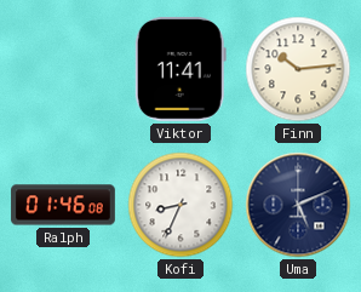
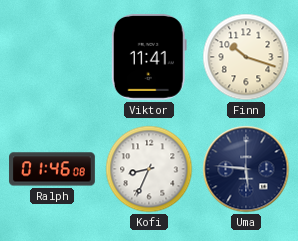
Finn: 10:14 -> 10:18 (246, 57)
Uma: 5:11 -> 5:46 (246, 169)
